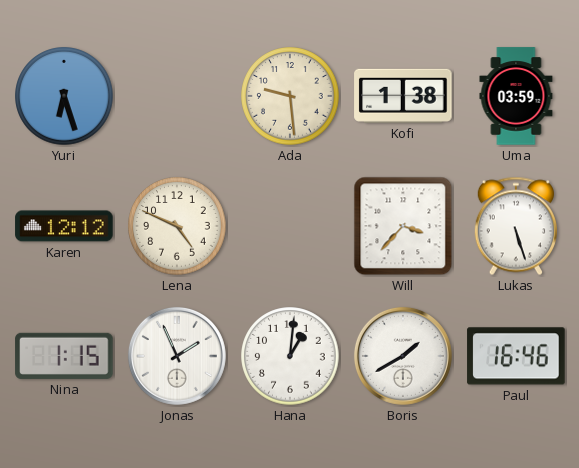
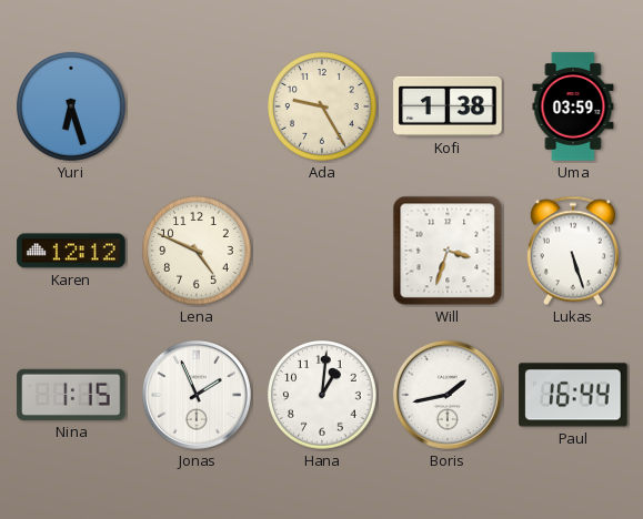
Ada: 9:29 -> 9:25 (322, 106)
Will: 3:37 -> 3:33 (448, 251)
Boris: 1:40 -> 1:43 (448, 395)
Paul: 16:46 -> 16:44 (573, 395)
